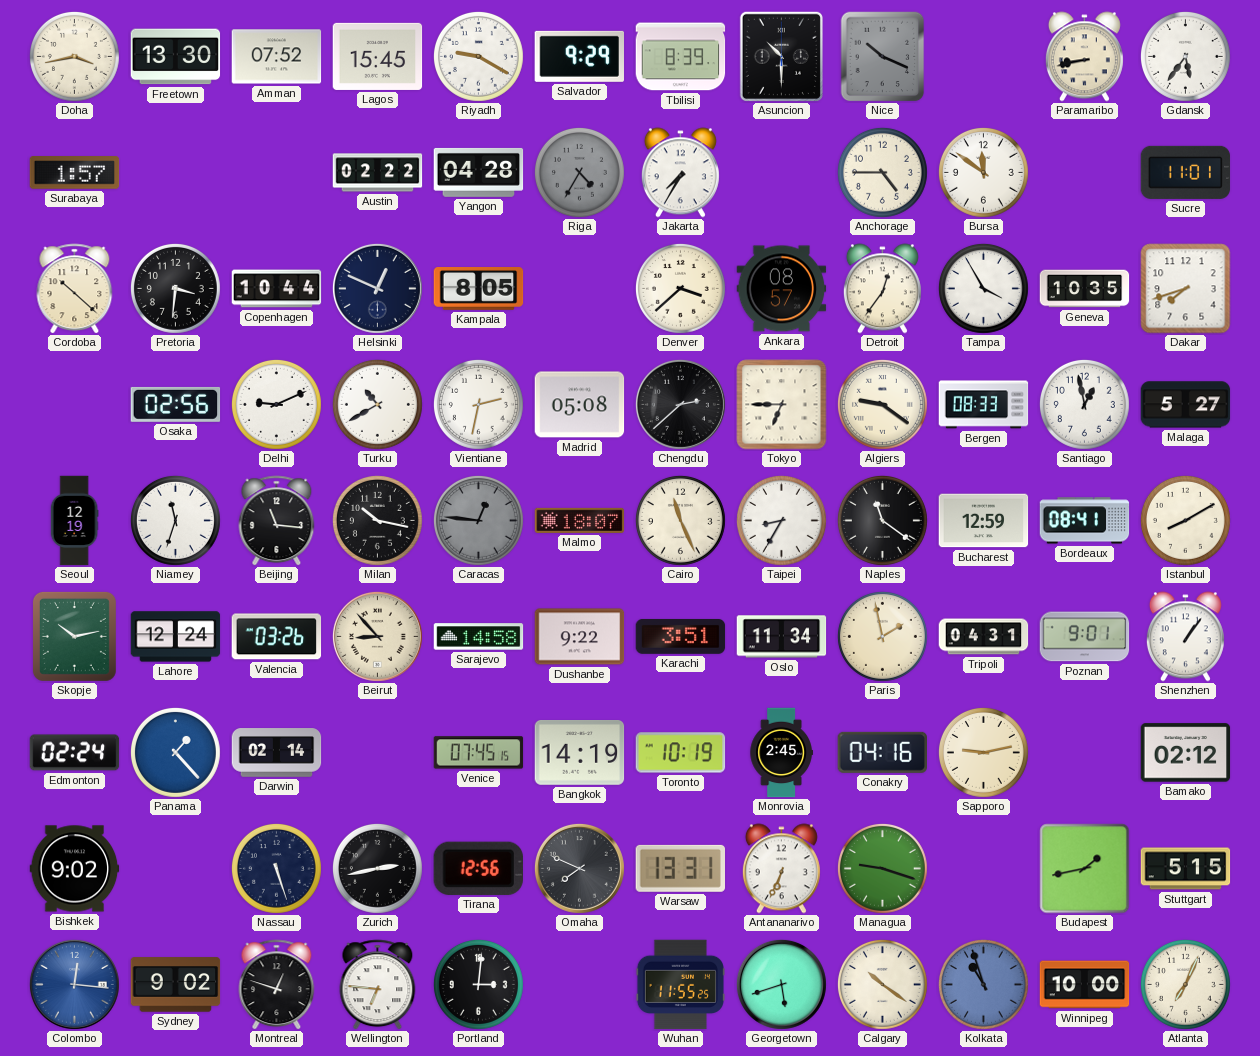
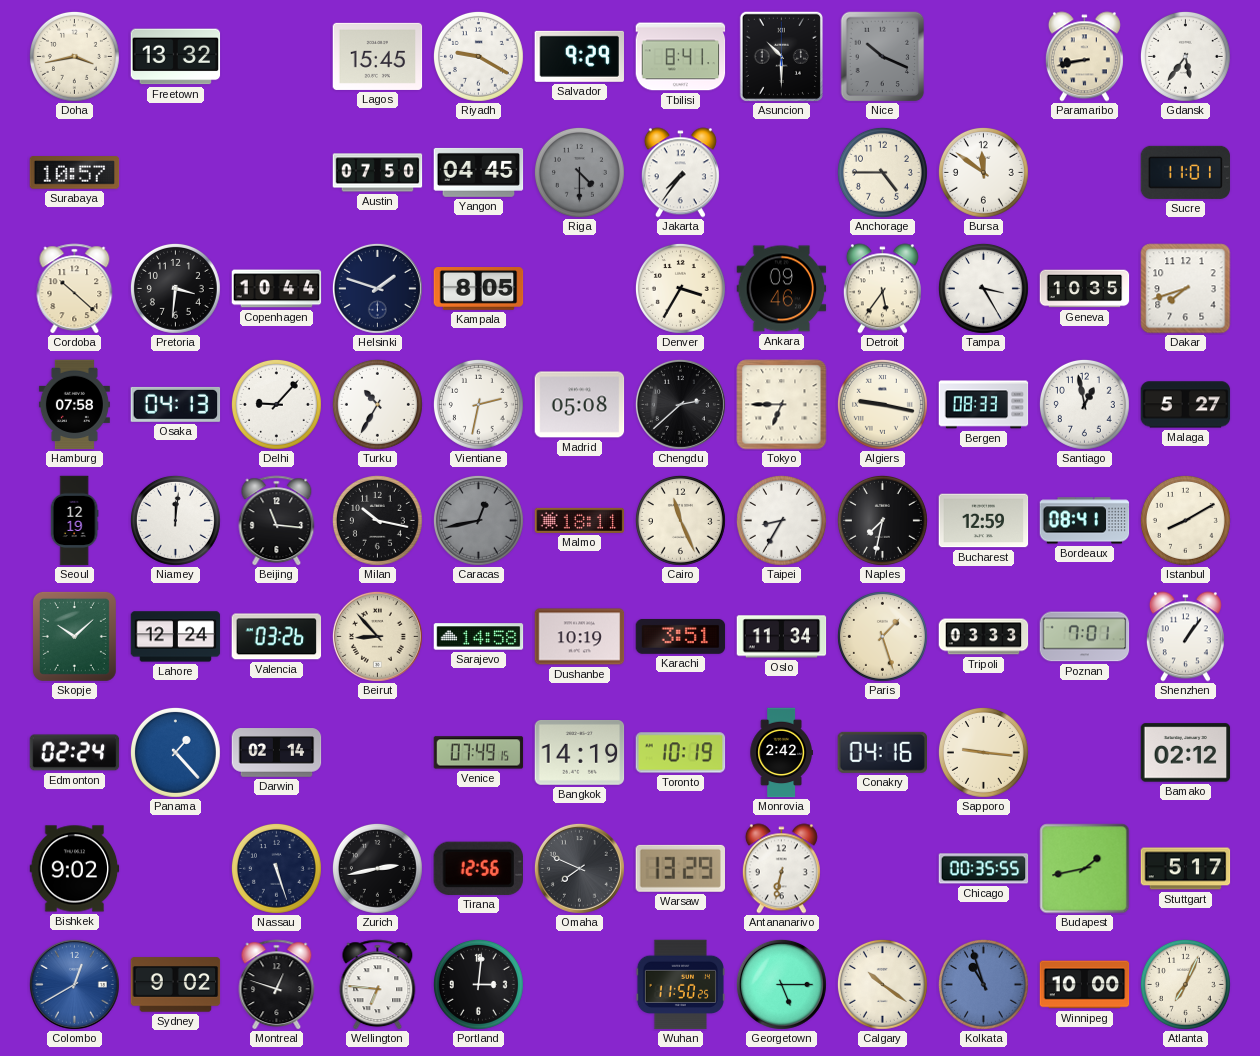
Freetown: 13:30 -> 13:32 (176, 57)
Amman: 07:52 -> none (277, 57)
Tbilisi: 8:39 -> 8:41 (681, 57)
Surabaya: 1:57 -> 10:57 (75, 173)
Austin: 02:22 -> 07:50 (378, 173)
Yangon: 04:28 -> 04:45 (479, 172)
Riga: 4:35 -> 4:30 (579, 172)
Jakarta: 7:35 -> 7:36 (680, 173)
Helsinki: 12:49 -> 1:48 (377, 288)
Denver: 3:38 -> 3:35 (680, 288)
Ankara: 08:57 -> 09:46 (782, 289)
Detroit: 12:36 -> 5:36 (882, 289)
Tampa: 3:55 -> 3:25 (983, 288)
Hamburg: none -> 07:58 (74, 405)
Osaka: 02:56 -> 04:13 (176, 404)
Delhi: 9:11 -> 9:07 (276, 404)
Turku: 10:40 -> 10:35 (377, 404)
Algiers: 9:21 -> 9:17 (882, 404)
Niamey: 11:33 -> 12:01 (175, 520)
Caracas: 12:46 -> 12:43 (478, 520)
Malmo: 18:07 -> 18:11 (580, 520)
Naples: 11:21 -> 7:32 (882, 520)
Skopje: 10:13 -> 10:08 (74, 636)
Dushanbe: 9:22 -> 10:19 (580, 637)
Paris: 1:58 -> 1:27 (882, 636)
Tripoli: 04:31 -> 03:33 (984, 637)
Poznan: 9:01 -> 7:01 (1085, 637)
Venice: 07:45 -> 07:49 (479, 753)
Monrovia: 2:45 -> 2:42 (781, 753)
Sapporo: 9:13 -> 9:16 (983, 752)
Warsaw: 13:31 -> 13:29 (680, 868)
Antananarivo: 6:34 -> 6:32 (781, 869)
Managua: 9:18 -> none (882, 868)
Chicago: none -> 00:35 (984, 869)
Stuttgart: 5:15 -> 5:17 (1186, 869)
Colombo: 12:16 -> 12:40 (74, 984)
Wuhan: 11:55 -> 11:50 (680, 985)
Georgetown: 5:42 -> 5:15 (781, 984)
